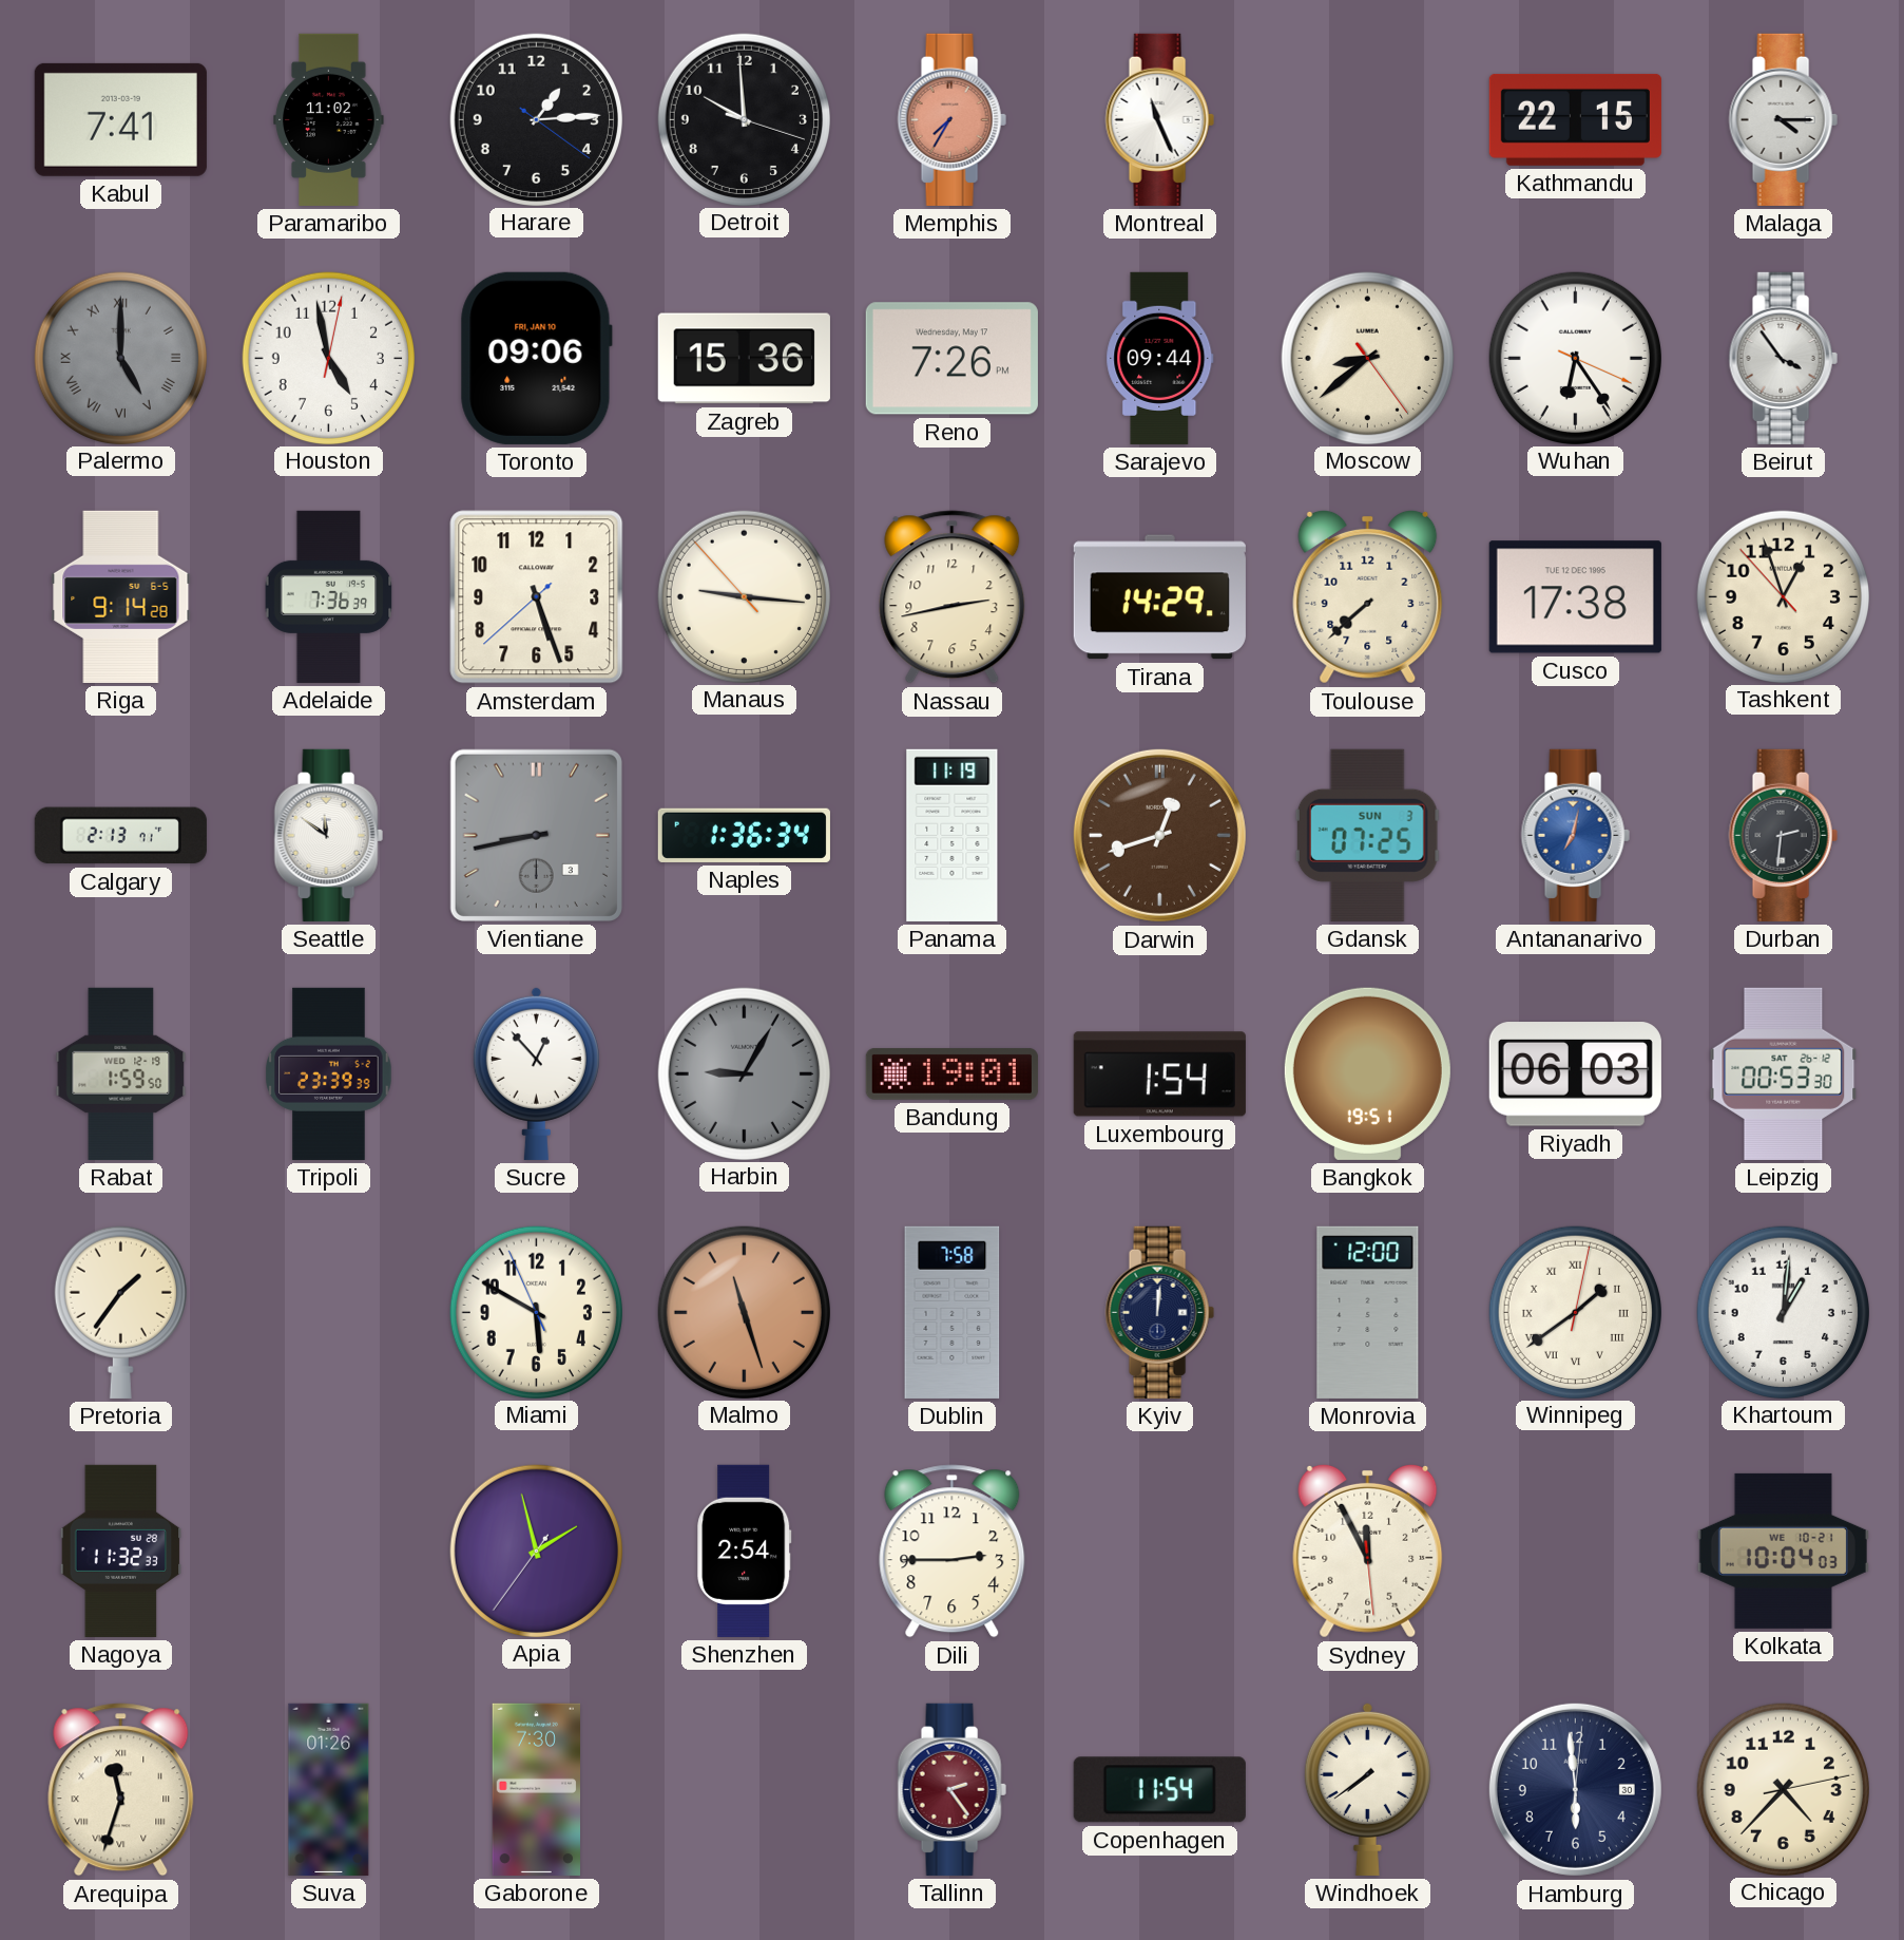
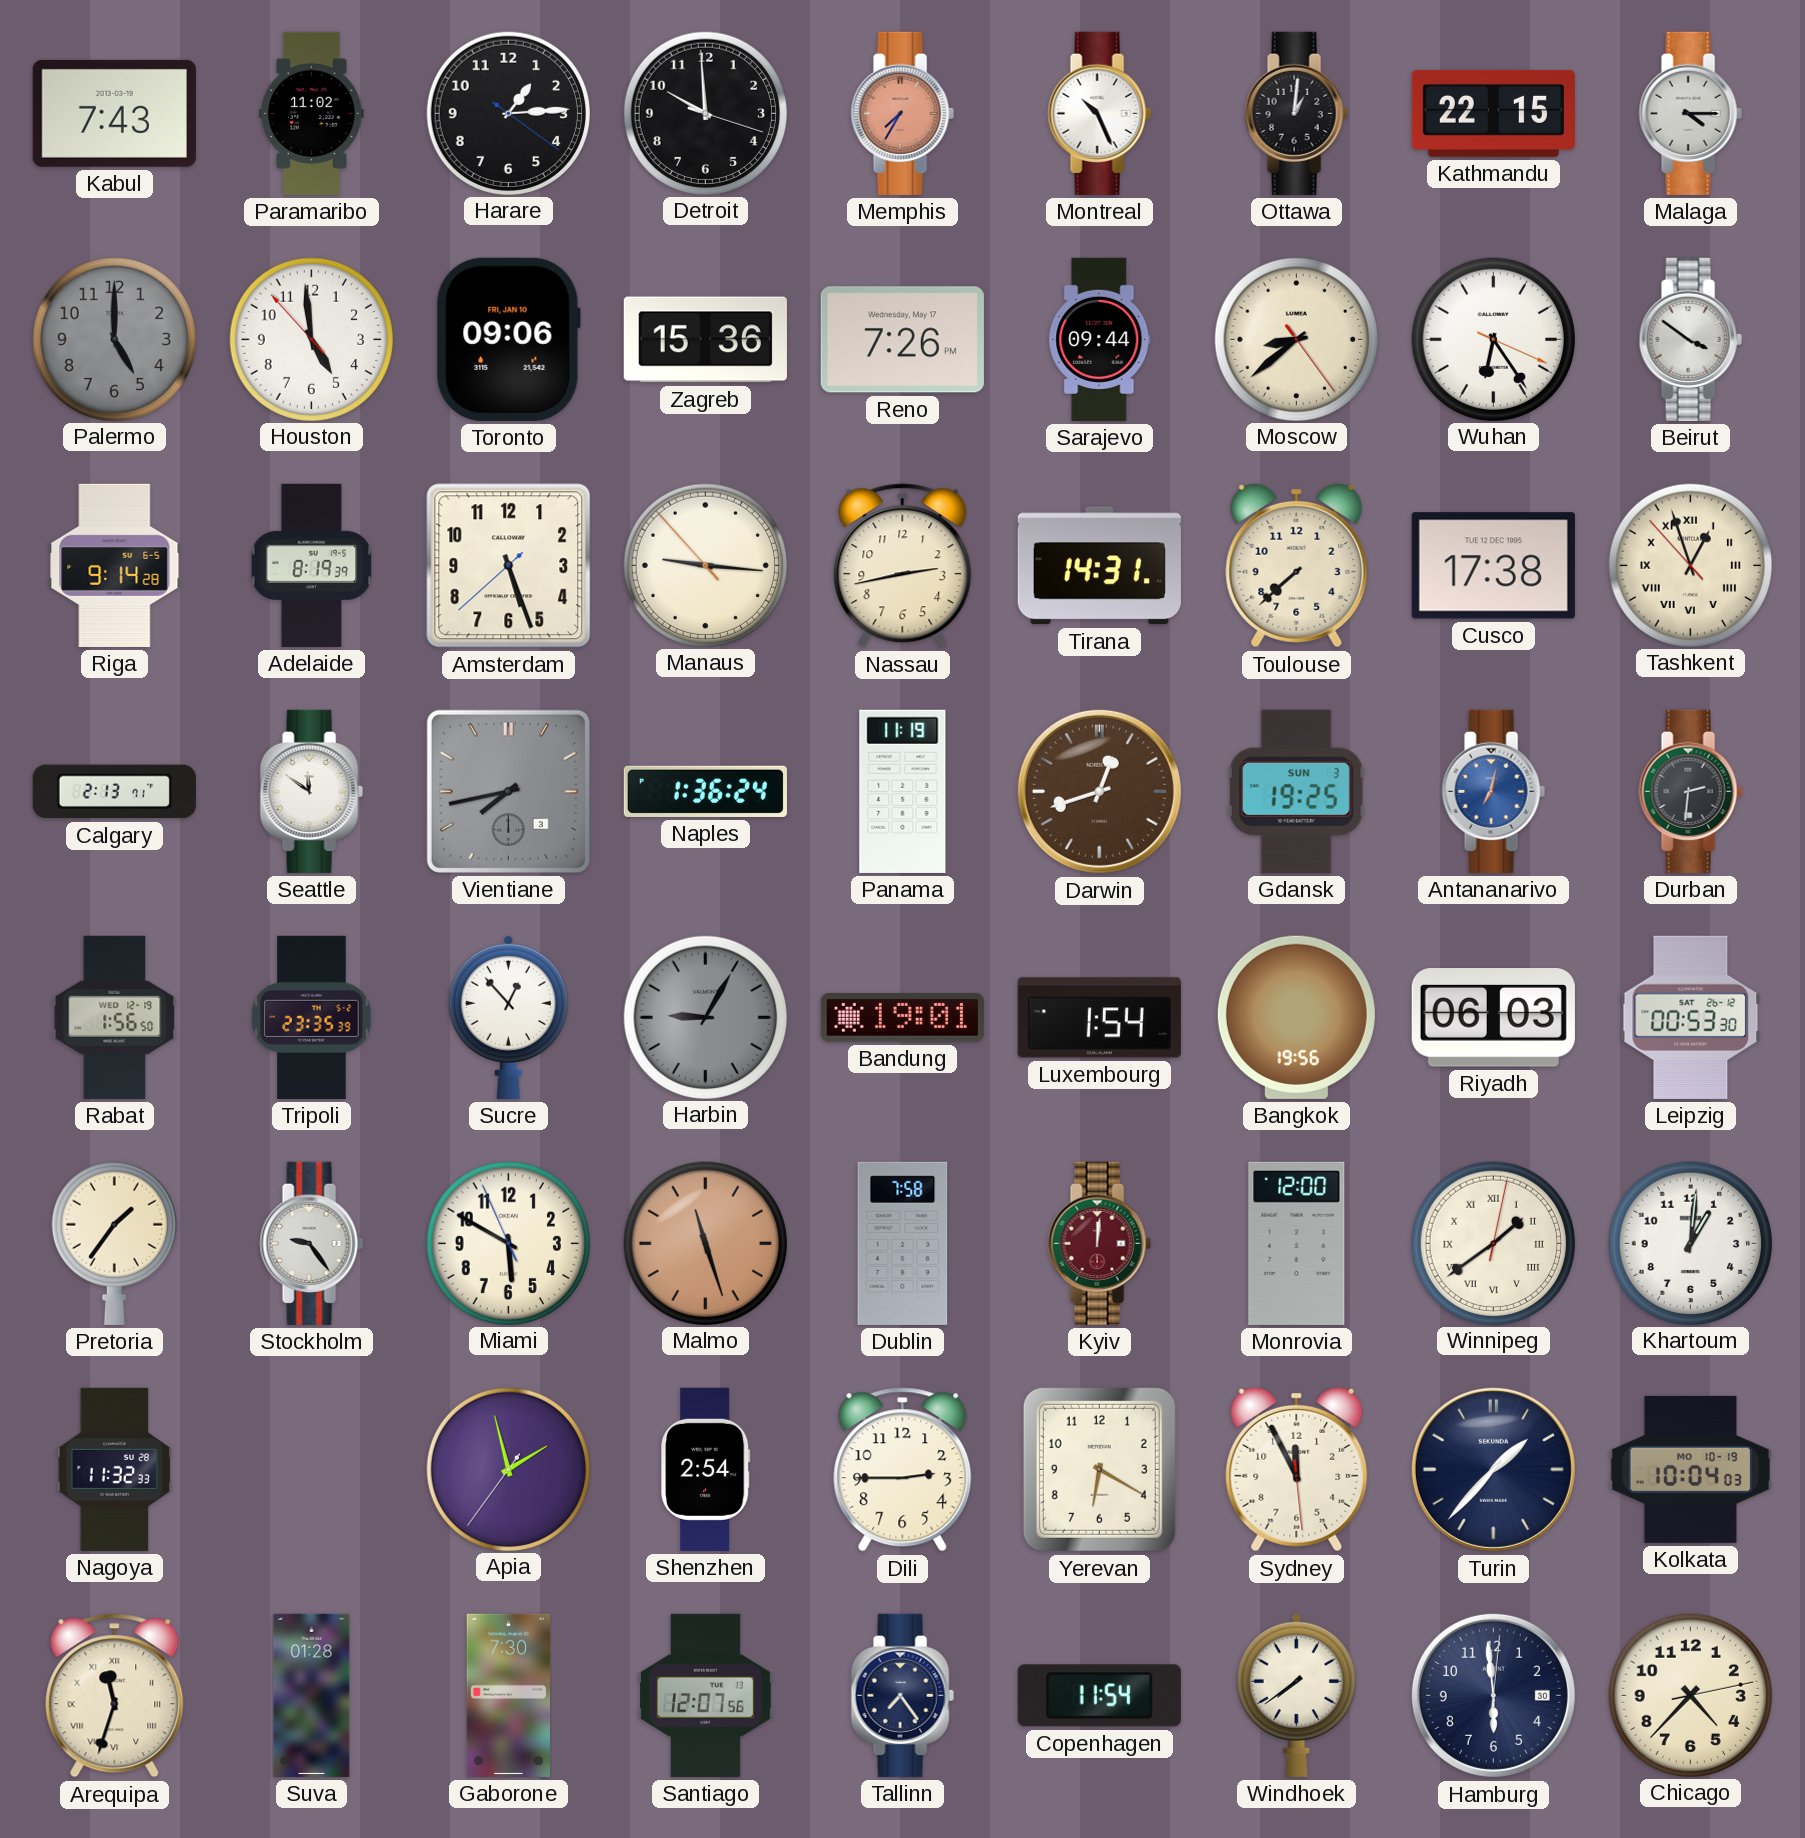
Kabul: 7:41 -> 7:43 (114, 113)
Montreal: 11:26 -> 10:26 (1099, 113)
Ottawa: none -> 1:01 (1296, 113)
Palermo numerals: Roman -> Arabic (114, 339)
Houston: 4:58:02 -> 4:58:53 (311, 339)
Beirut: 3:54 -> 3:51 (1690, 339)
Adelaide: 7:36 -> 8:19 (312, 565)
Tirana: 14:29 -> 14:31 (1099, 566)
Tashkent numerals: Arabic -> Roman (1690, 565)
Vientiane: 8:43 -> 7:43 (508, 791)
Naples: 1:36:34 -> 1:36:24 (705, 791)
Gdansk: 07:25 -> 19:25 (1296, 791)
Rabat: 1:59 -> 1:56 (115, 1017)
Tripoli: 23:39 -> 23:35 (312, 1017)
Bangkok: 19:51 -> 19:56 (1296, 1017)
Stockholm: none -> 9:24 (311, 1243)
Kyiv dial: navy -> burgundy (1099, 1243)
Yerevan: none -> 6:20 (1099, 1469)
Turin: none -> 1:37 (1493, 1469)
Kolkata date: WE 10-21 -> MO 10-19 (1690, 1469)
Suva: 01:26 -> 01:28 (312, 1695)
Santiago: none -> 12:07 (706, 1695)
Tallinn: 2:24 -> 7:24 (902, 1695)
Tallinn dial: burgundy -> navy (902, 1695)
